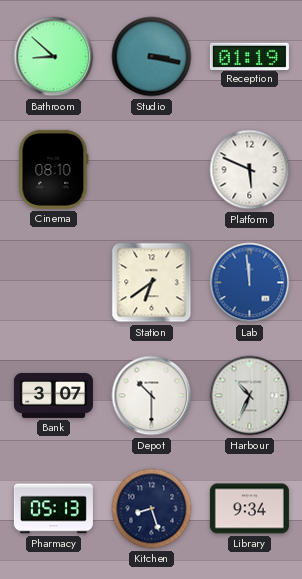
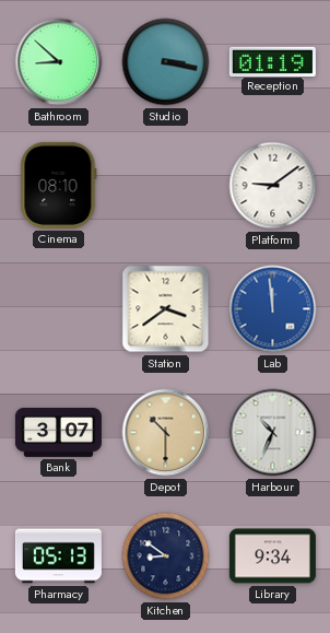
Platform: 5:49 -> 9:09 (273, 186)
Station: 6:39 -> 3:39 (166, 309)
Depot dial: white -> champagne (166, 433)
Kitchen: 8:27 -> 8:51 (166, 556)
